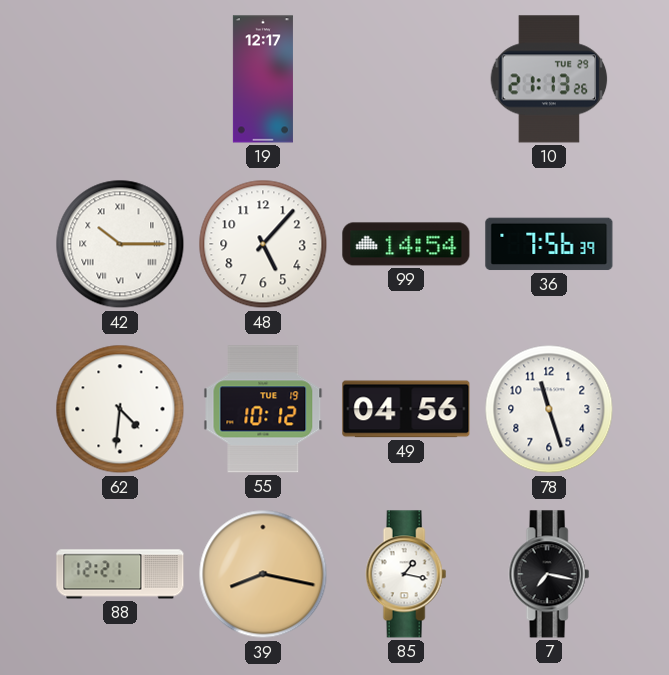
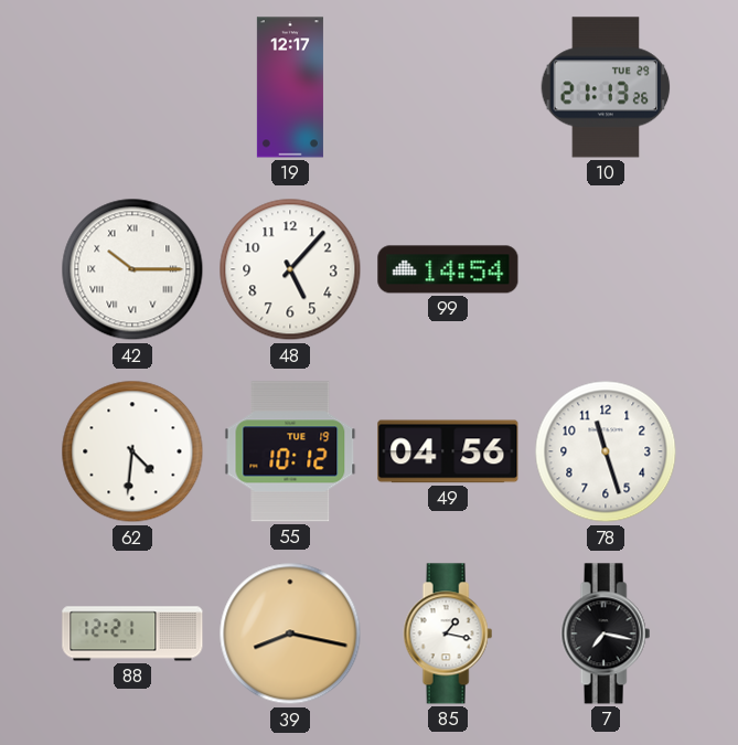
36: 7:56 -> none (549, 244)
